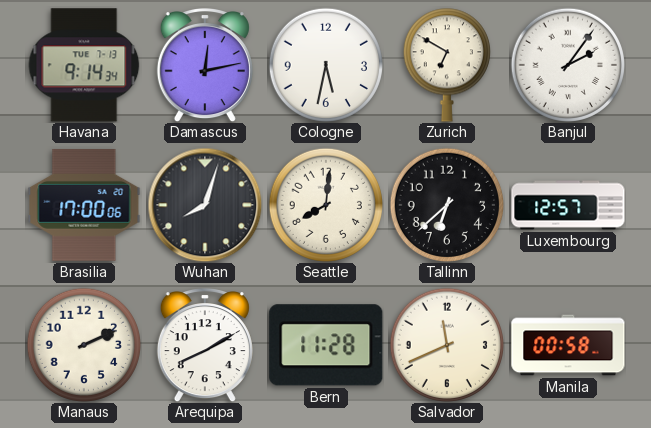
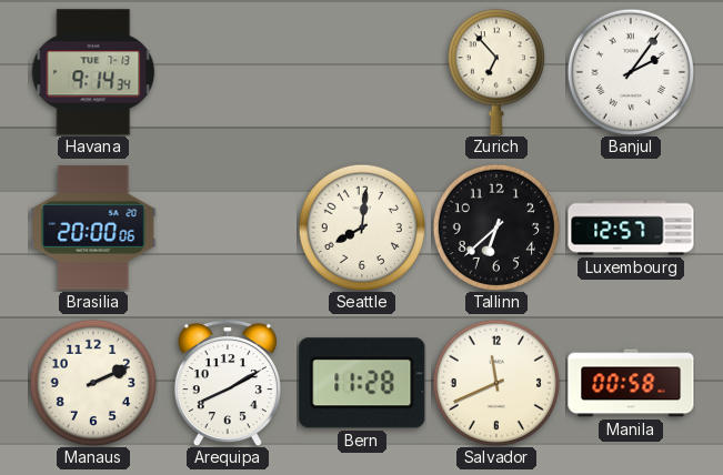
Damascus: 12:13 -> none (205, 66)
Cologne: 5:32 -> none (325, 64)
Zurich: 6:50 -> 6:53 (496, 72)
Brasilia: 17:00 -> 20:00 (93, 228)
Wuhan: 8:03 -> none (205, 205)
